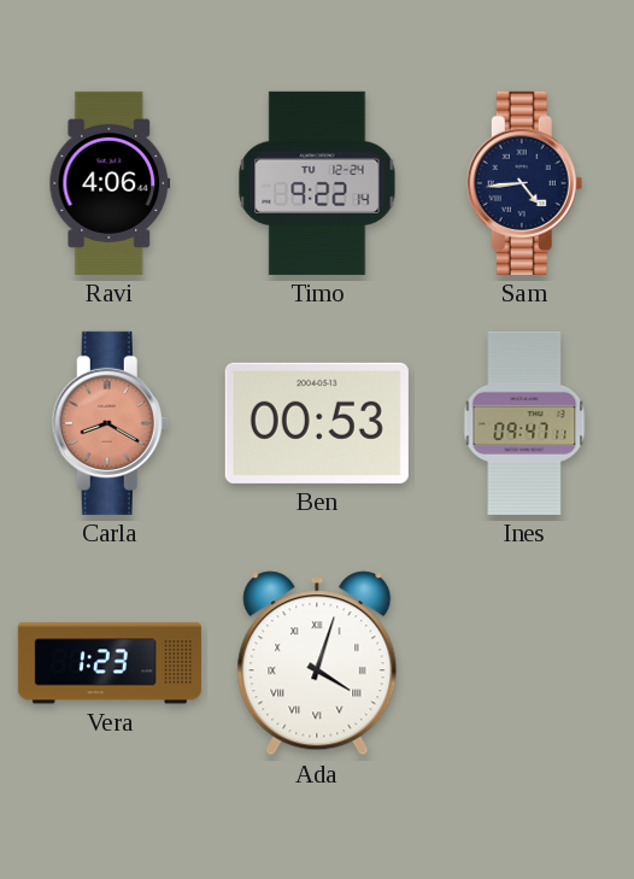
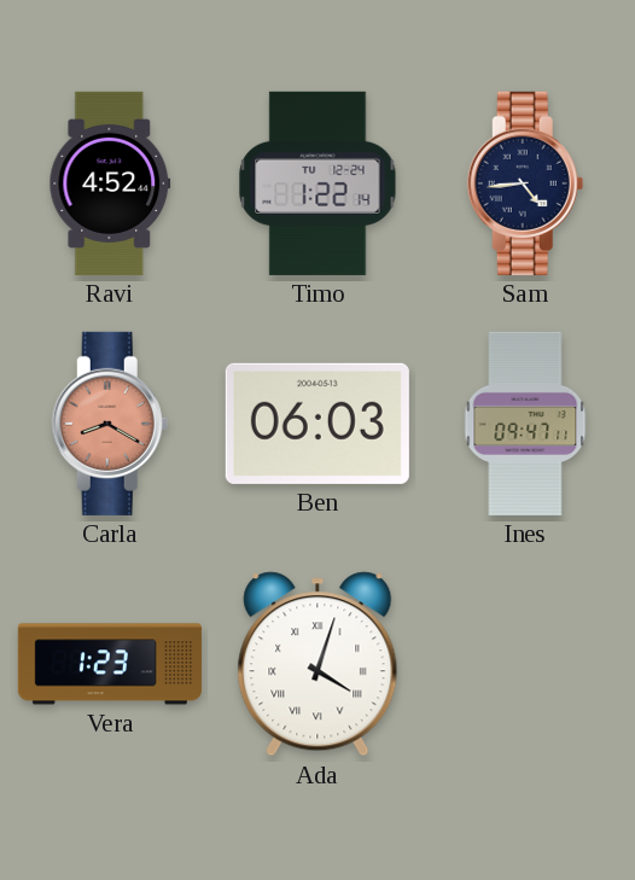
Ravi: 4:06 -> 4:52 (110, 183)
Timo: 9:22 -> 1:22 (317, 183)
Ben: 00:53 -> 06:03 (317, 424)
